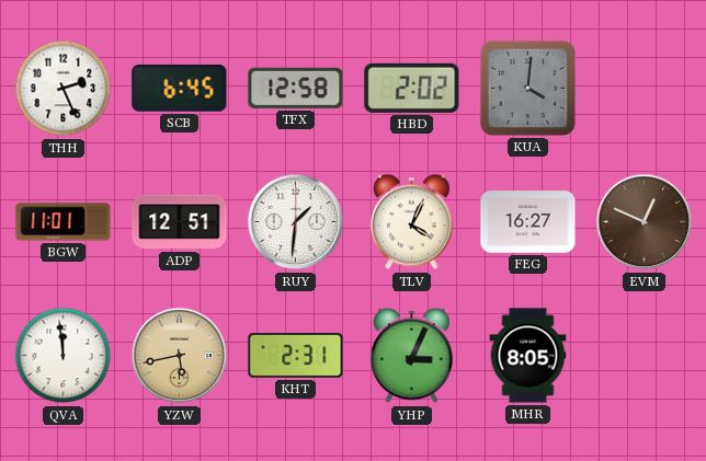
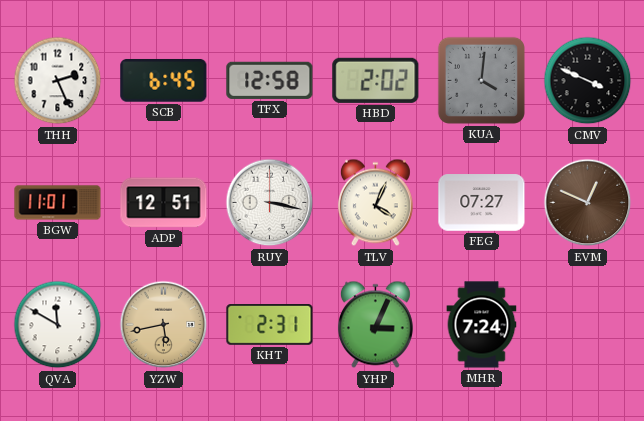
CMV: none -> 3:49 (588, 81)
RUY: 1:31 -> 3:17 (270, 203)
FEG: 16:27 -> 07:27 (482, 203)
QVA: 11:59 -> 11:50 (58, 325)
MHR: 8:05 -> 7:24 (482, 325)
